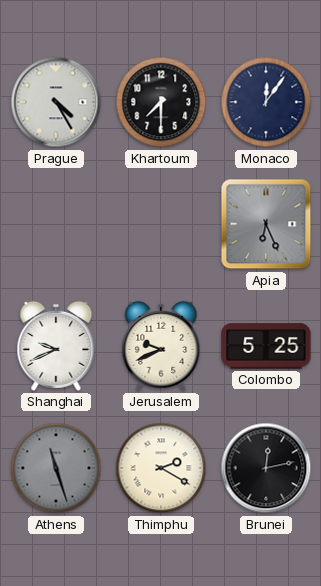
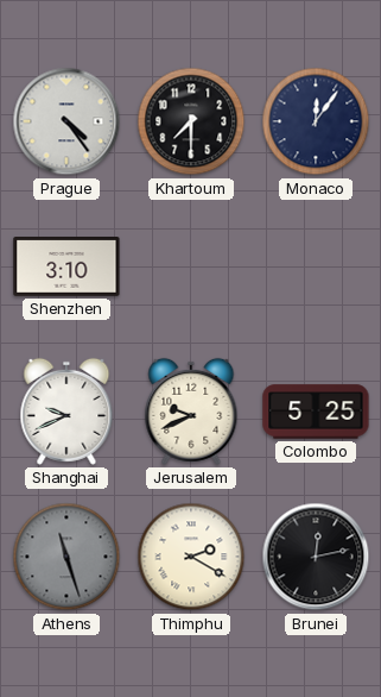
Prague: 4:25 -> 4:24 (66, 121)
Shenzhen: none -> 3:10 (66, 268)
Apia: 6:26 -> none (266, 224)
